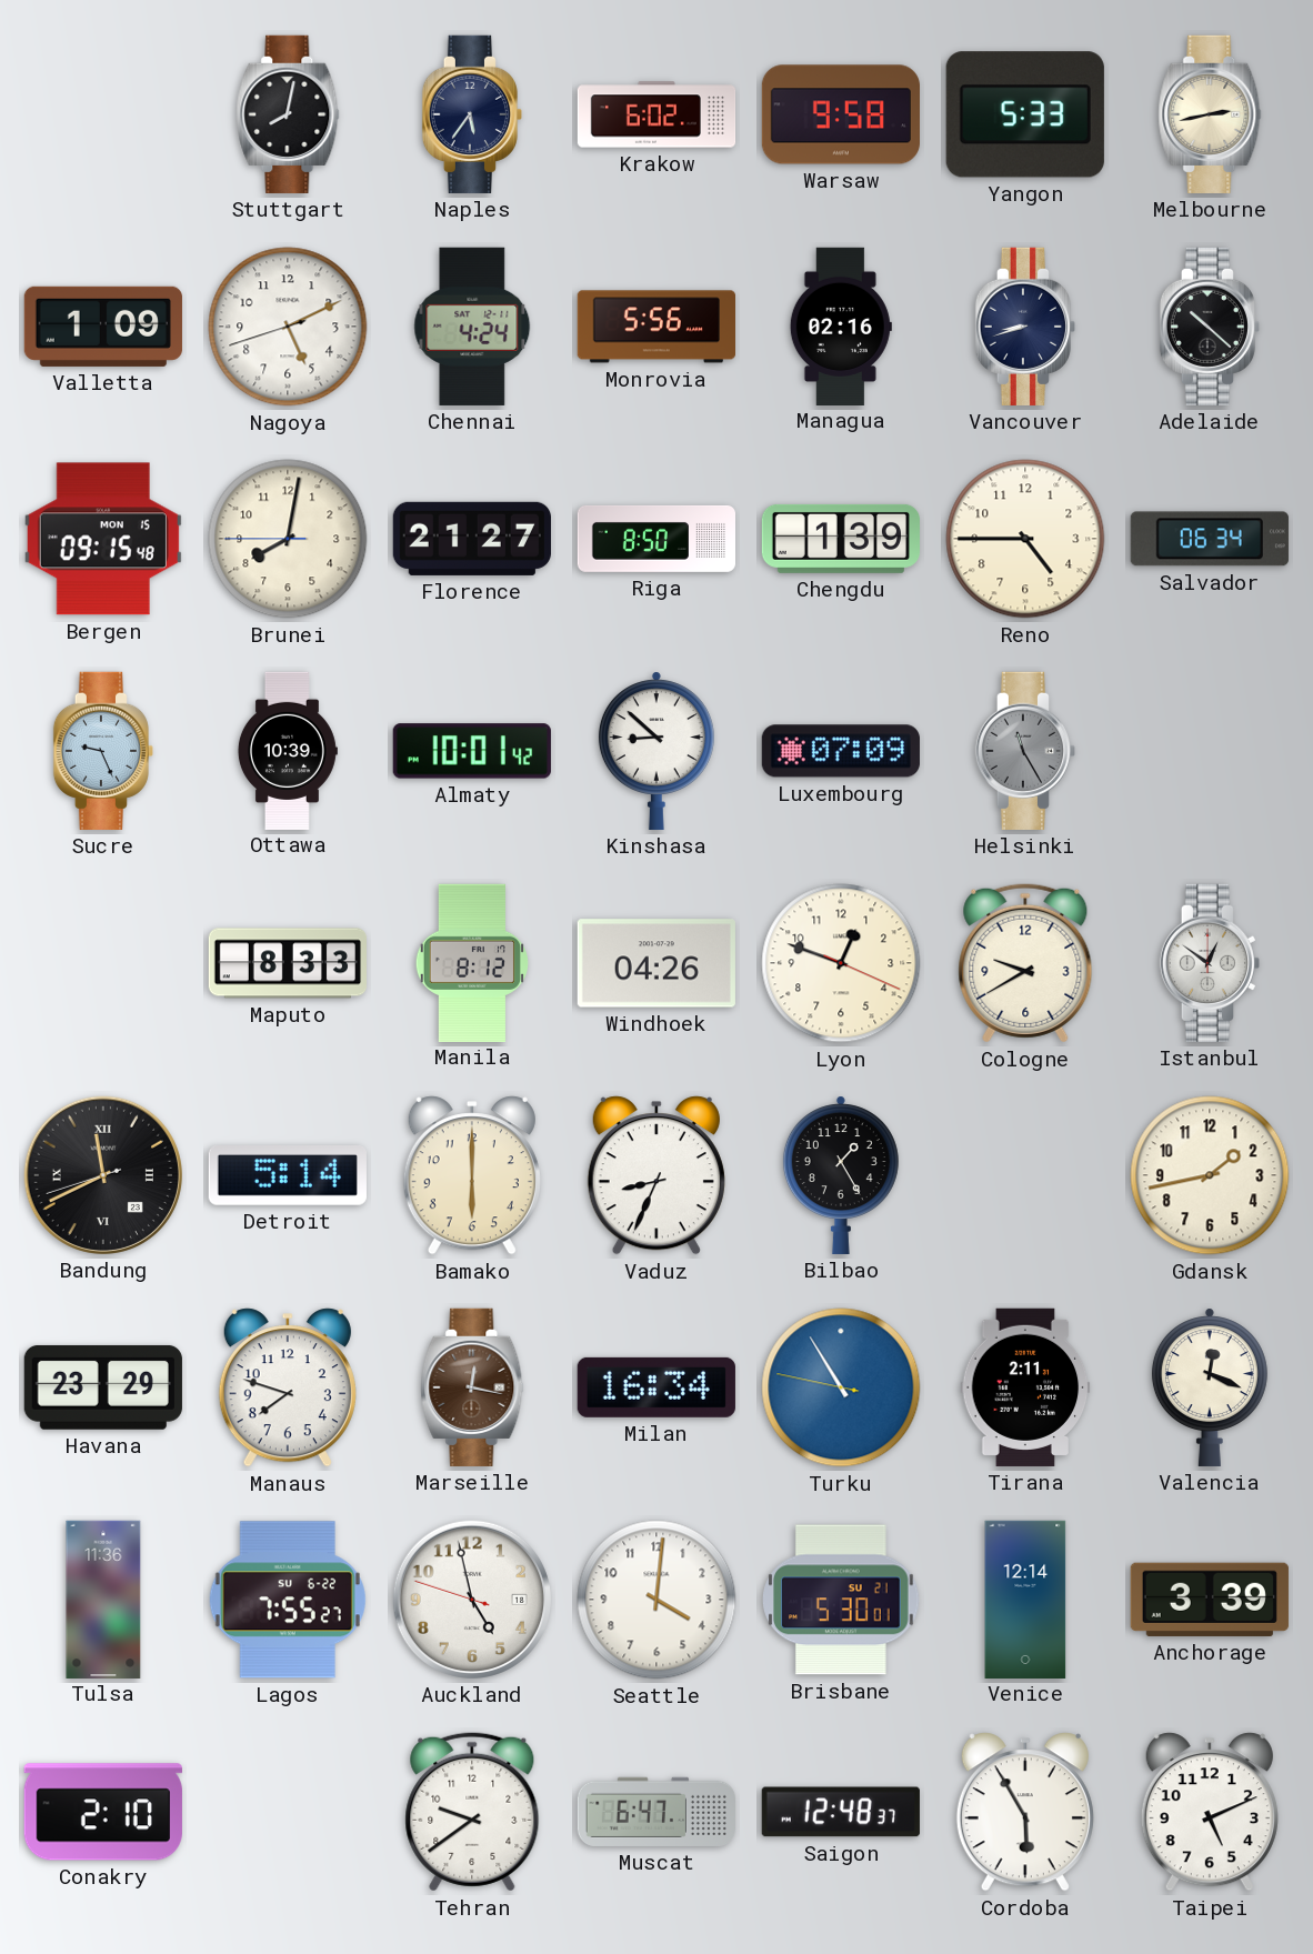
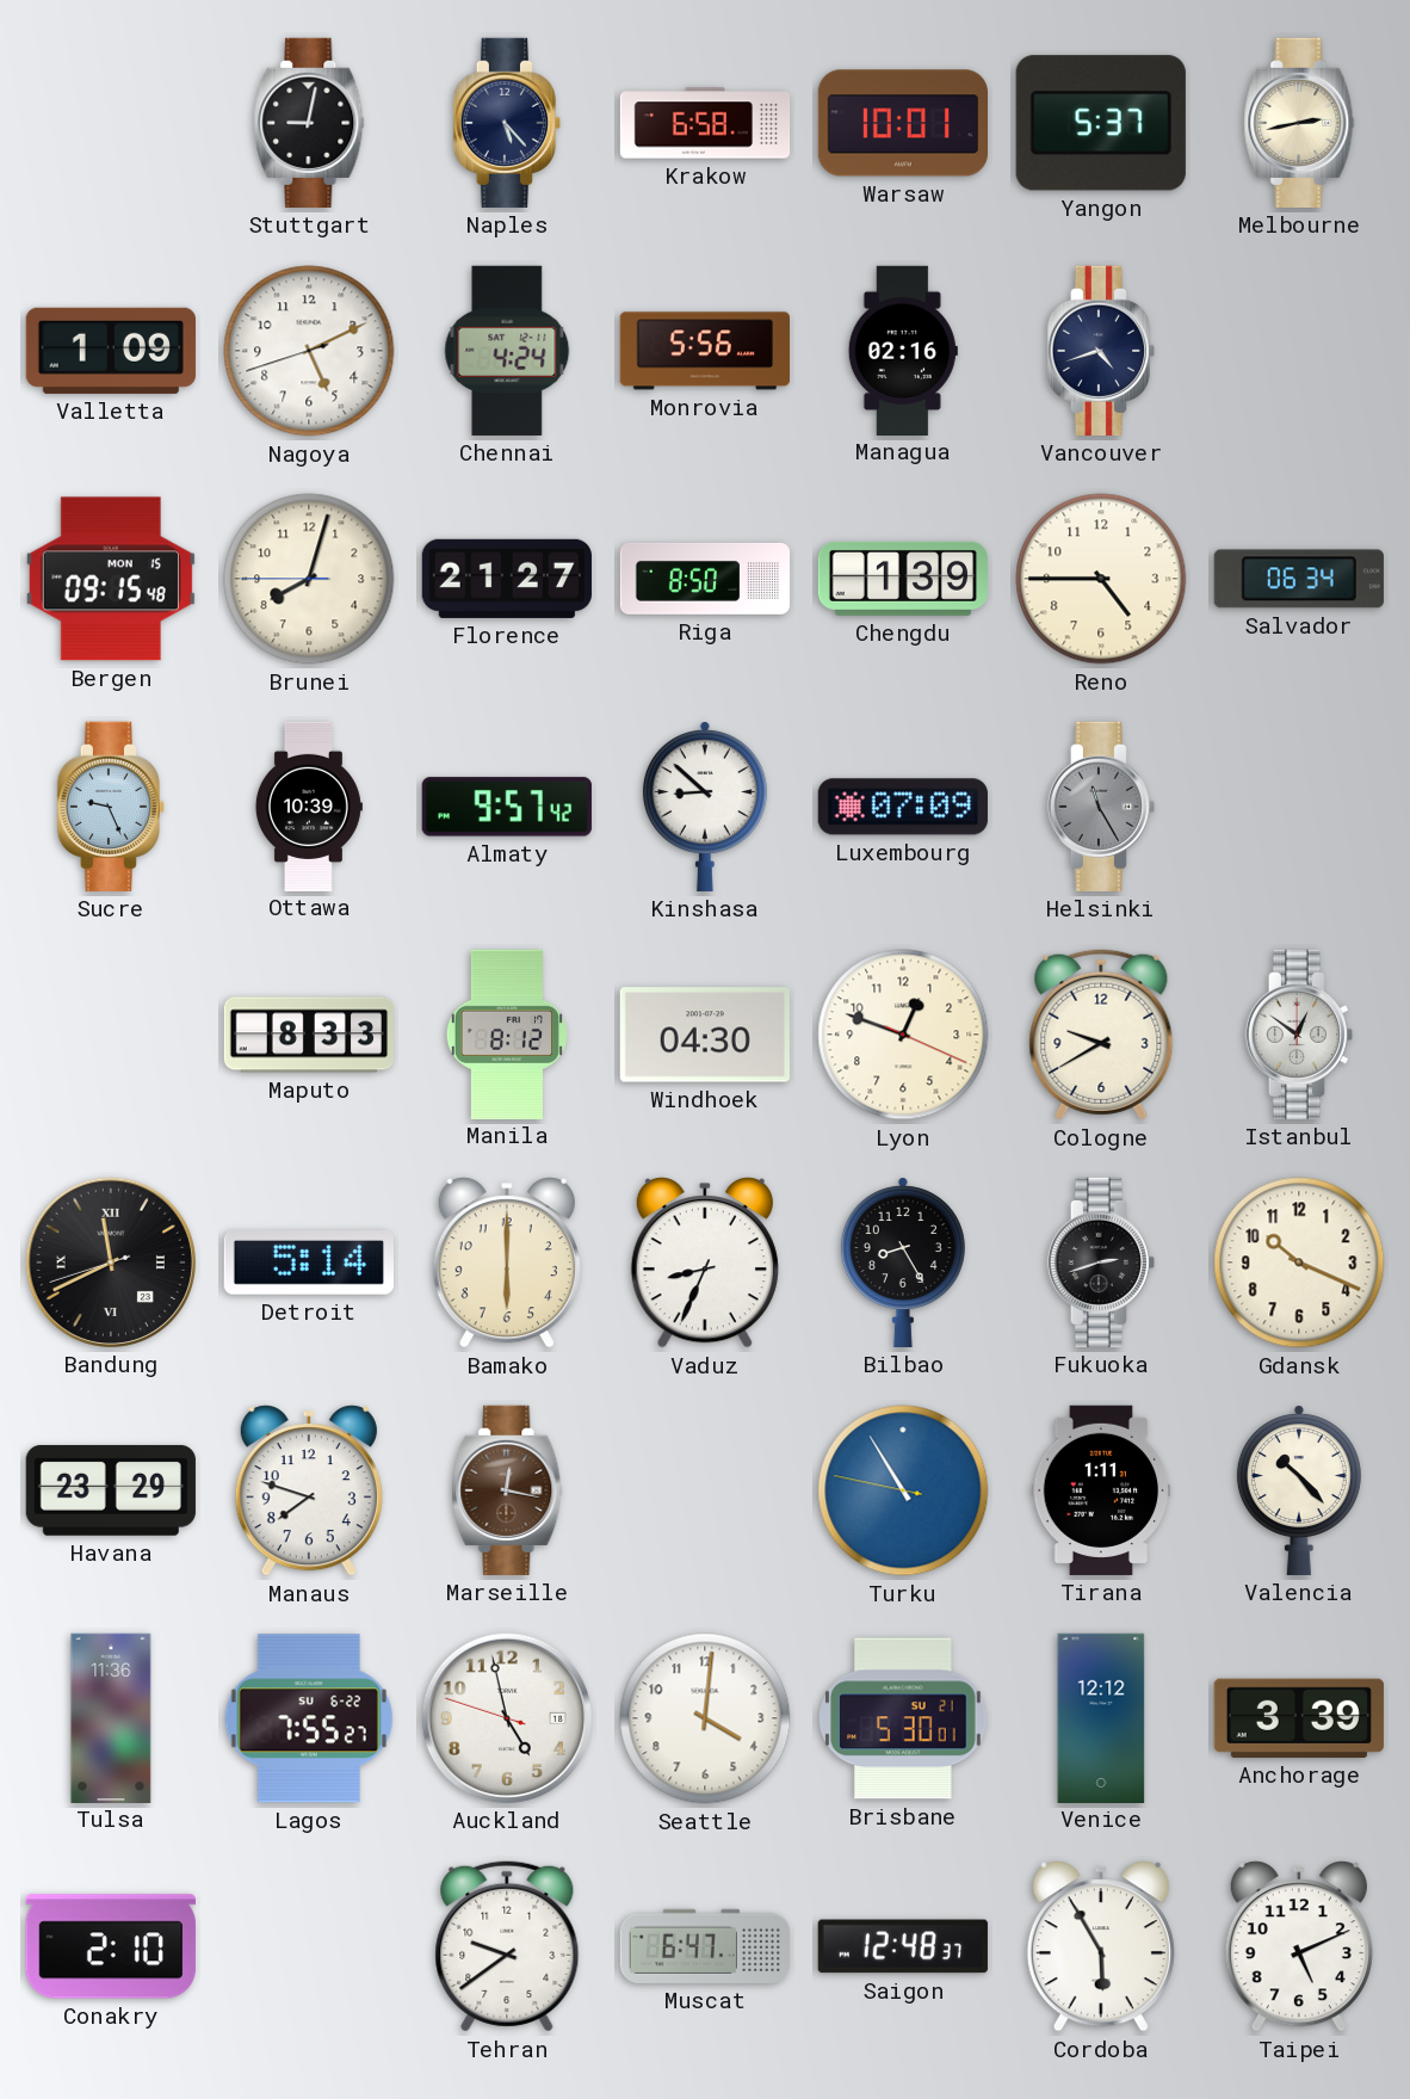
Stuttgart: 8:02 -> 9:02 (309, 123)
Naples: 5:36 -> 5:23 (506, 123)
Krakow: 6:02 -> 6:58 (705, 123)
Warsaw: 9:58 -> 10:01 (902, 123)
Yangon: 5:33 -> 5:37 (1101, 123)
Vancouver: 8:42 -> 4:42 (1100, 351)
Adelaide: 10:22 -> none (1209, 327)
Brunei: 8:01 -> 8:02 (309, 579)
Almaty: 10:01 -> 9:57 (507, 807)
Windhoek: 04:26 -> 04:30 (705, 1035)
Bilbao: 1:25 -> 8:25 (903, 1263)
Fukuoka: none -> 2:42 (1100, 1263)
Gdansk: 1:43 -> 10:19 (1299, 1263)
Milan: 16:34 -> none (656, 1387)
Tirana: 2:11 -> 1:11 (1101, 1490)
Valencia: 12:19 -> 10:23 (1299, 1490)
Venice: 12:14 -> 12:12 (1101, 1717)
